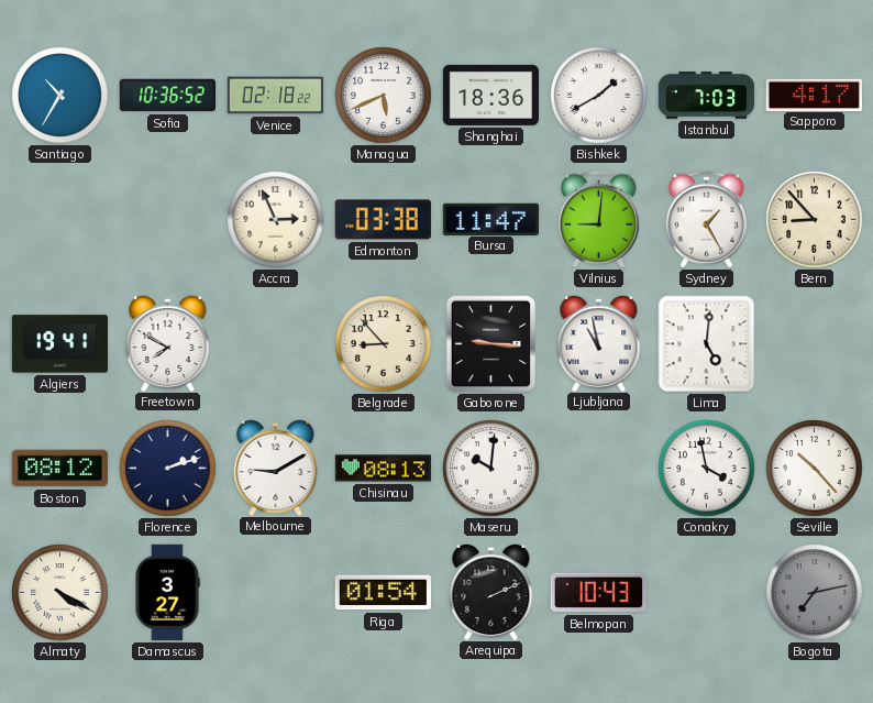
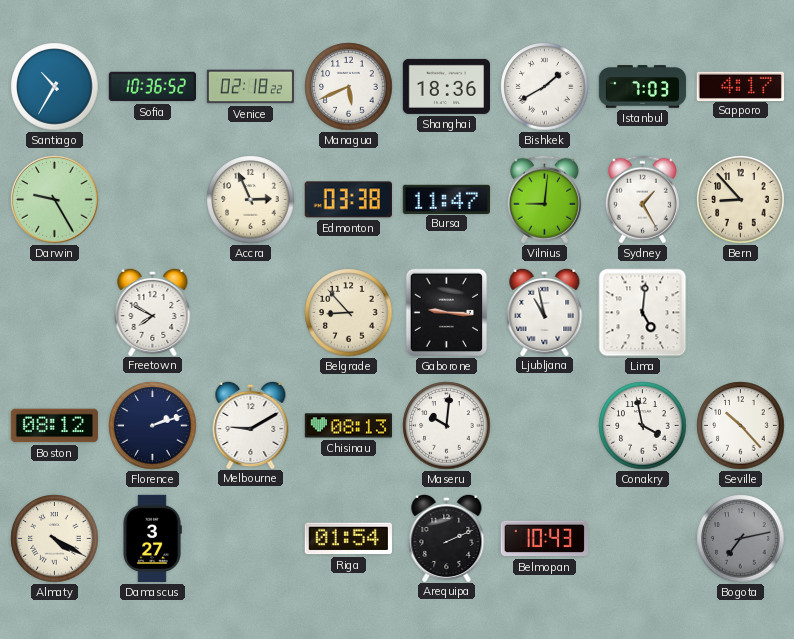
Darwin: none -> 9:25 (55, 200)
Algiers: 19:41 -> none (59, 344)
